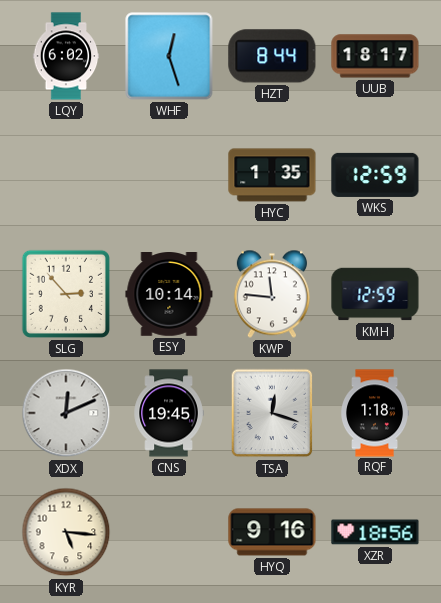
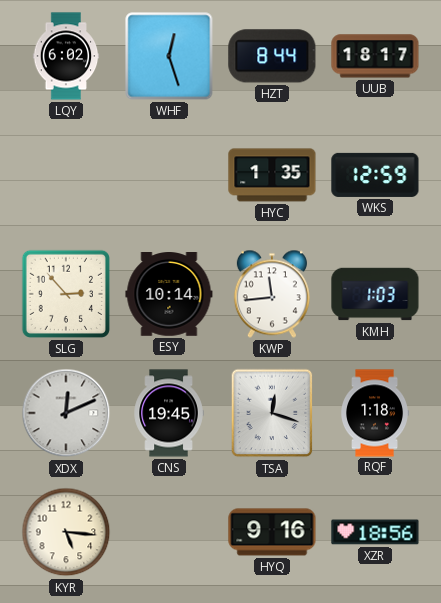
KWP: 11:46 -> 11:44 (272, 294)
KMH: 12:59 -> 1:03 (375, 294)
